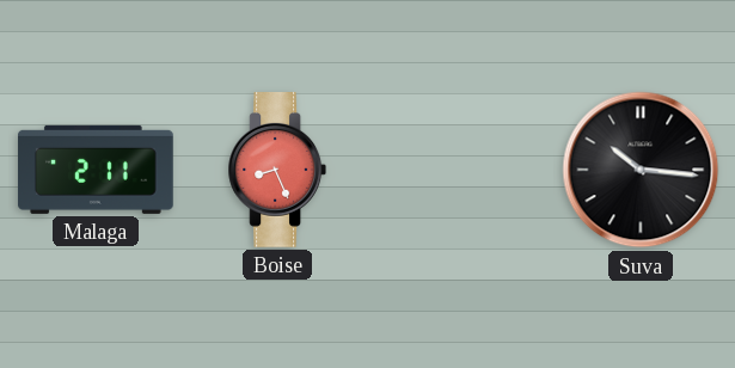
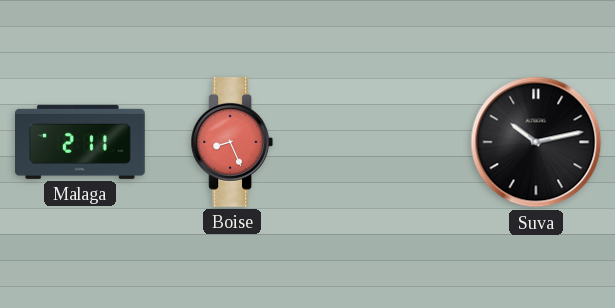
Suva: 10:16 -> 10:13 (536, 142)
